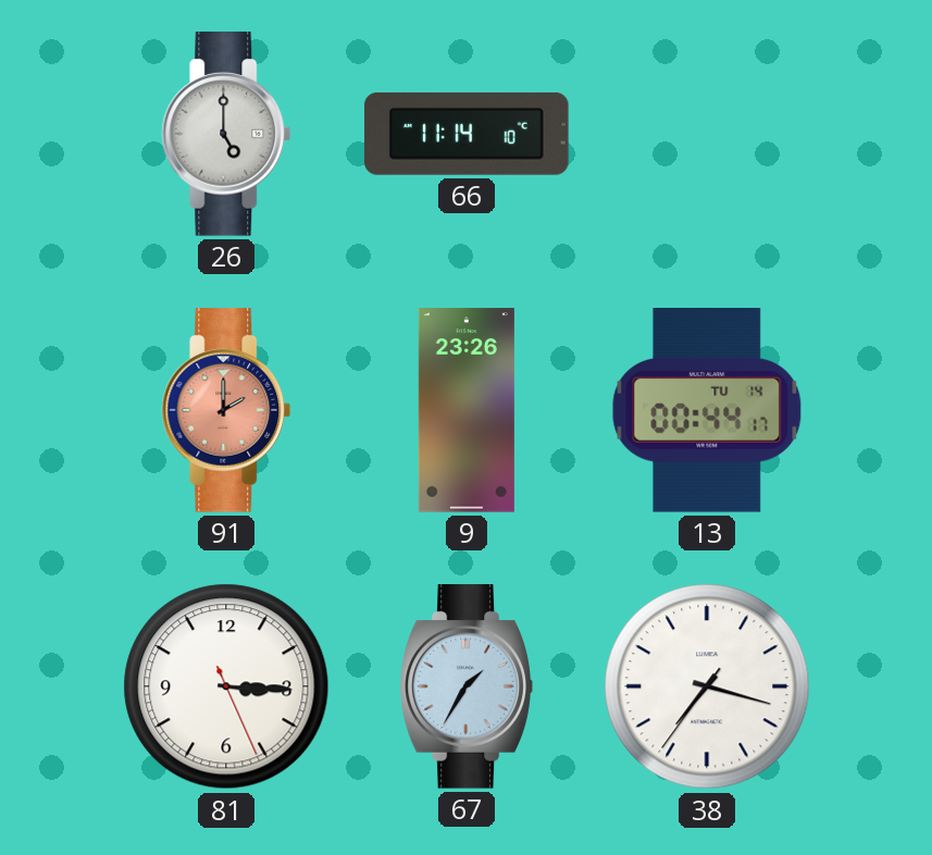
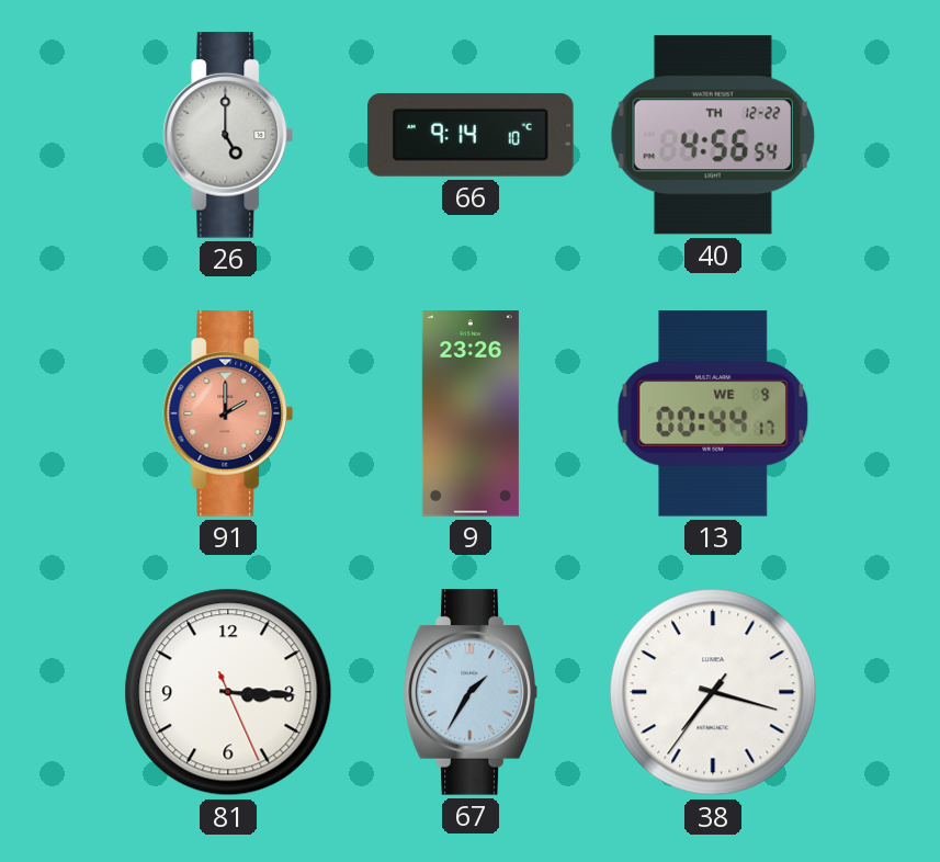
66: 11:14 -> 9:14 (471, 135)
40: none -> 4:56 (712, 135)
13 date: TU 14 -> WE 9 (713, 415)
